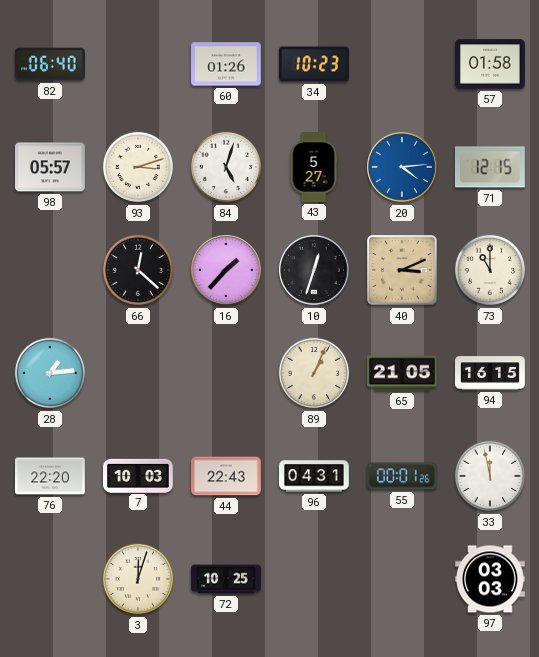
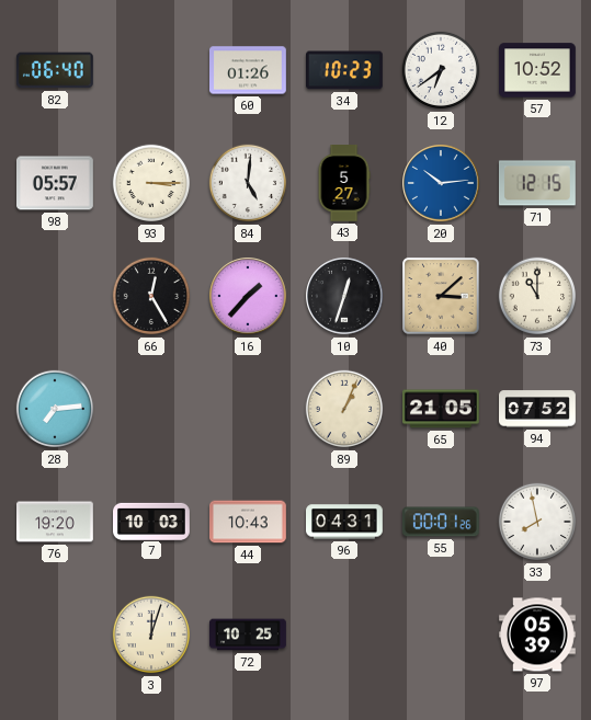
12: none -> 6:39 (441, 70)
57: 01:58 -> 10:52 (538, 70)
93: 3:12 -> 3:15 (151, 183)
84: 5:03 -> 5:01 (248, 183)
20: 4:14 -> 10:14 (441, 183)
66: 12:22 -> 12:25 (151, 296)
40: 3:11 -> 3:08 (441, 296)
28: 1:14 -> 7:14 (55, 409)
94: 16:15 -> 07:52 (538, 409)
76: 22:20 -> 19:20 (56, 522)
44: 22:43 -> 10:43 (249, 522)
33: 11:58 -> 7:58 (537, 522)
97: 03:03 -> 05:39 (538, 635)
